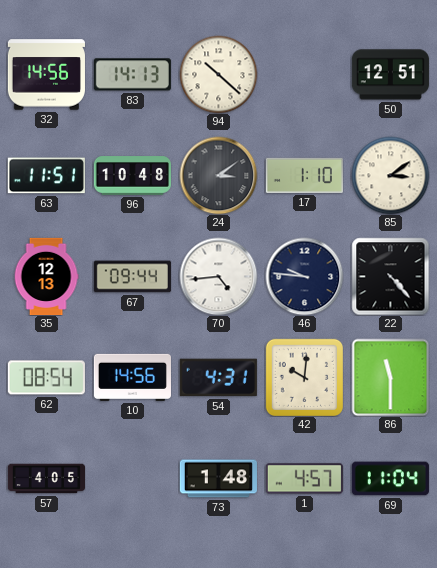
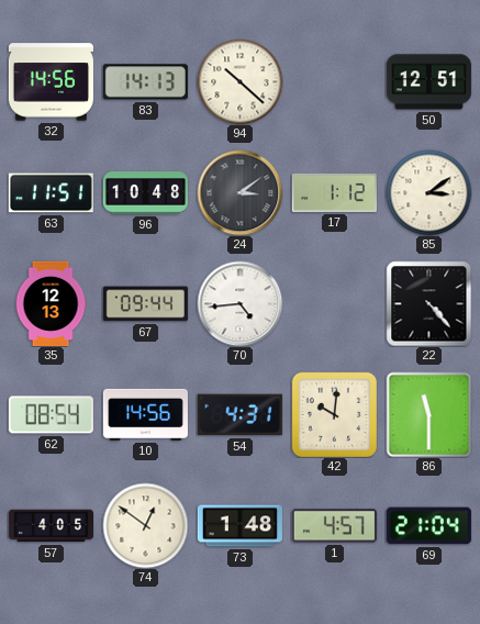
17: 1:10 -> 1:12 (334, 192)
46: 9:46 -> none (304, 276)
74: none -> 12:51 (145, 525)
69: 11:04 -> 21:04 (428, 526)
